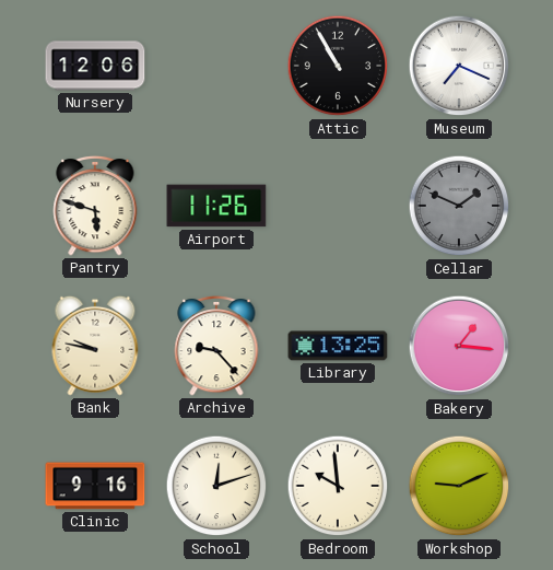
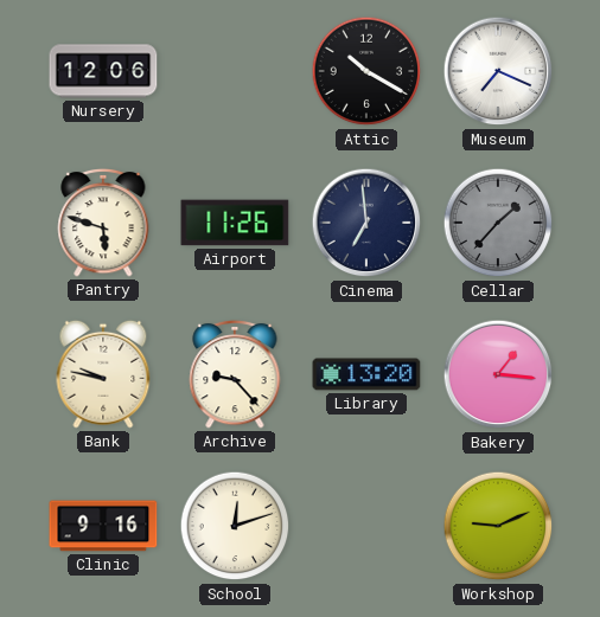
Attic: 10:55 -> 10:20 (366, 71)
Cinema: none -> 6:59 (366, 223)
Cellar: 1:49 -> 1:37 (498, 223)
Library: 13:25 -> 13:20 (366, 374)
Bedroom: 9:59 -> none (338, 486)
